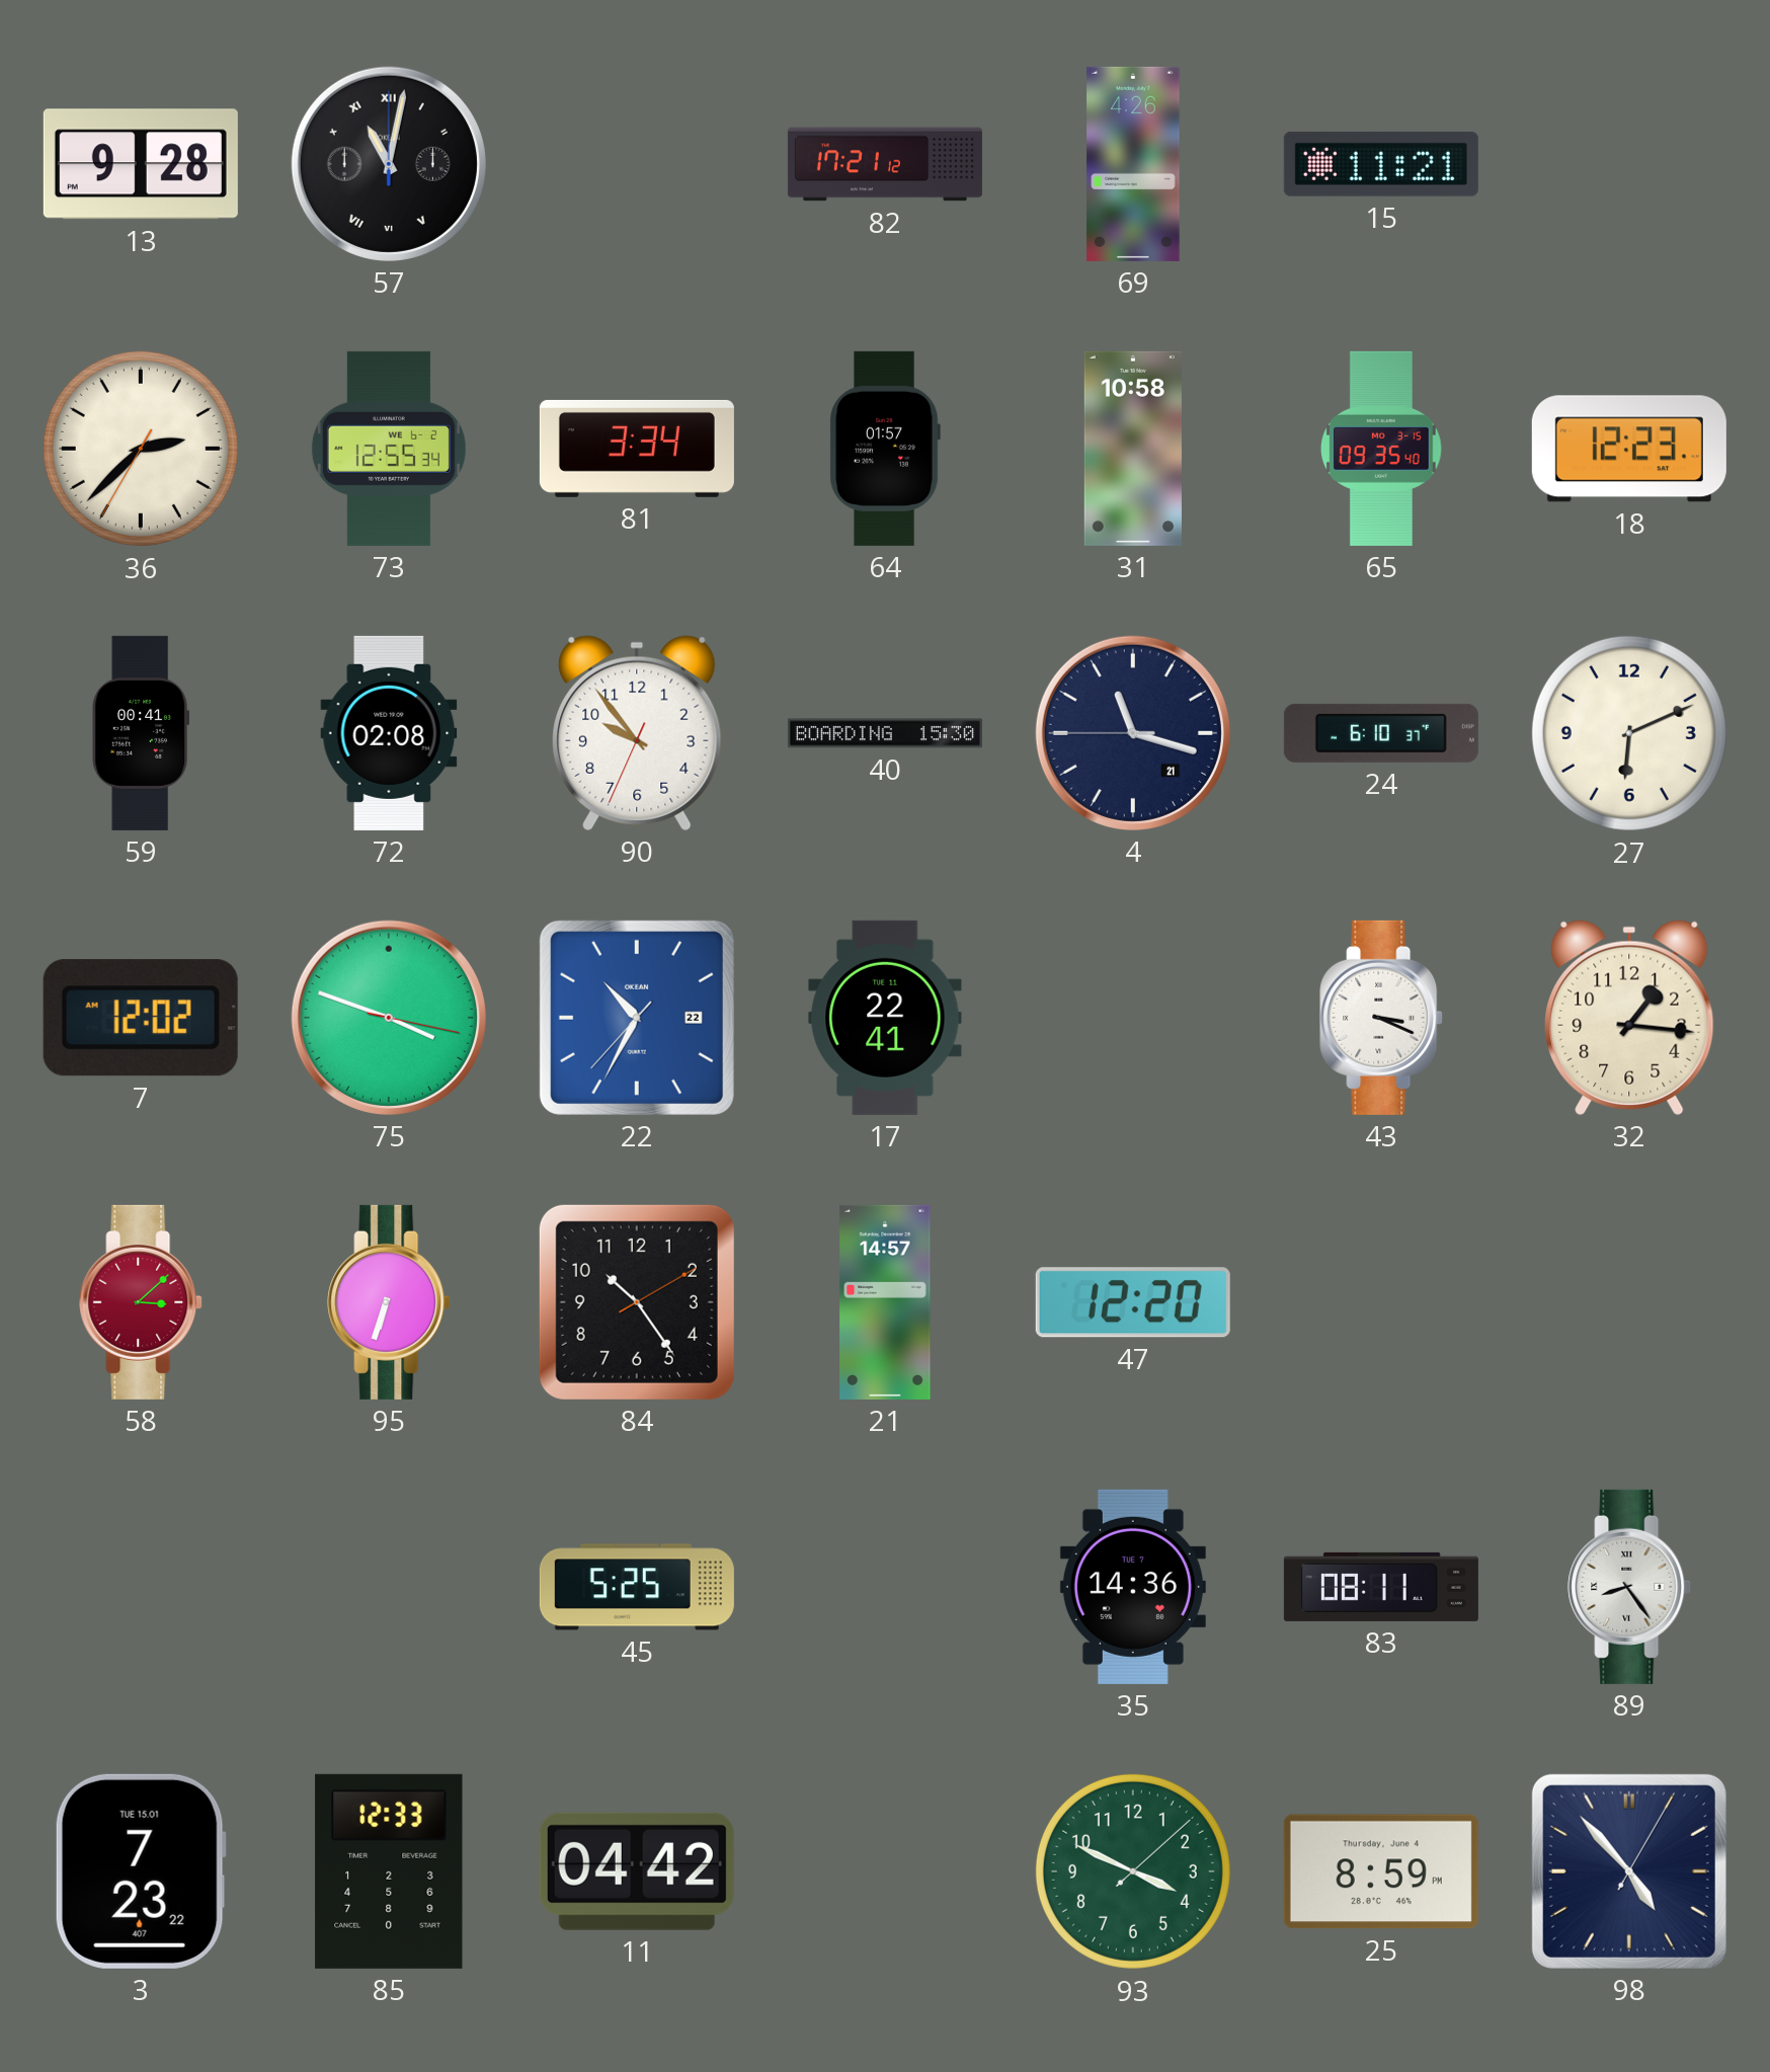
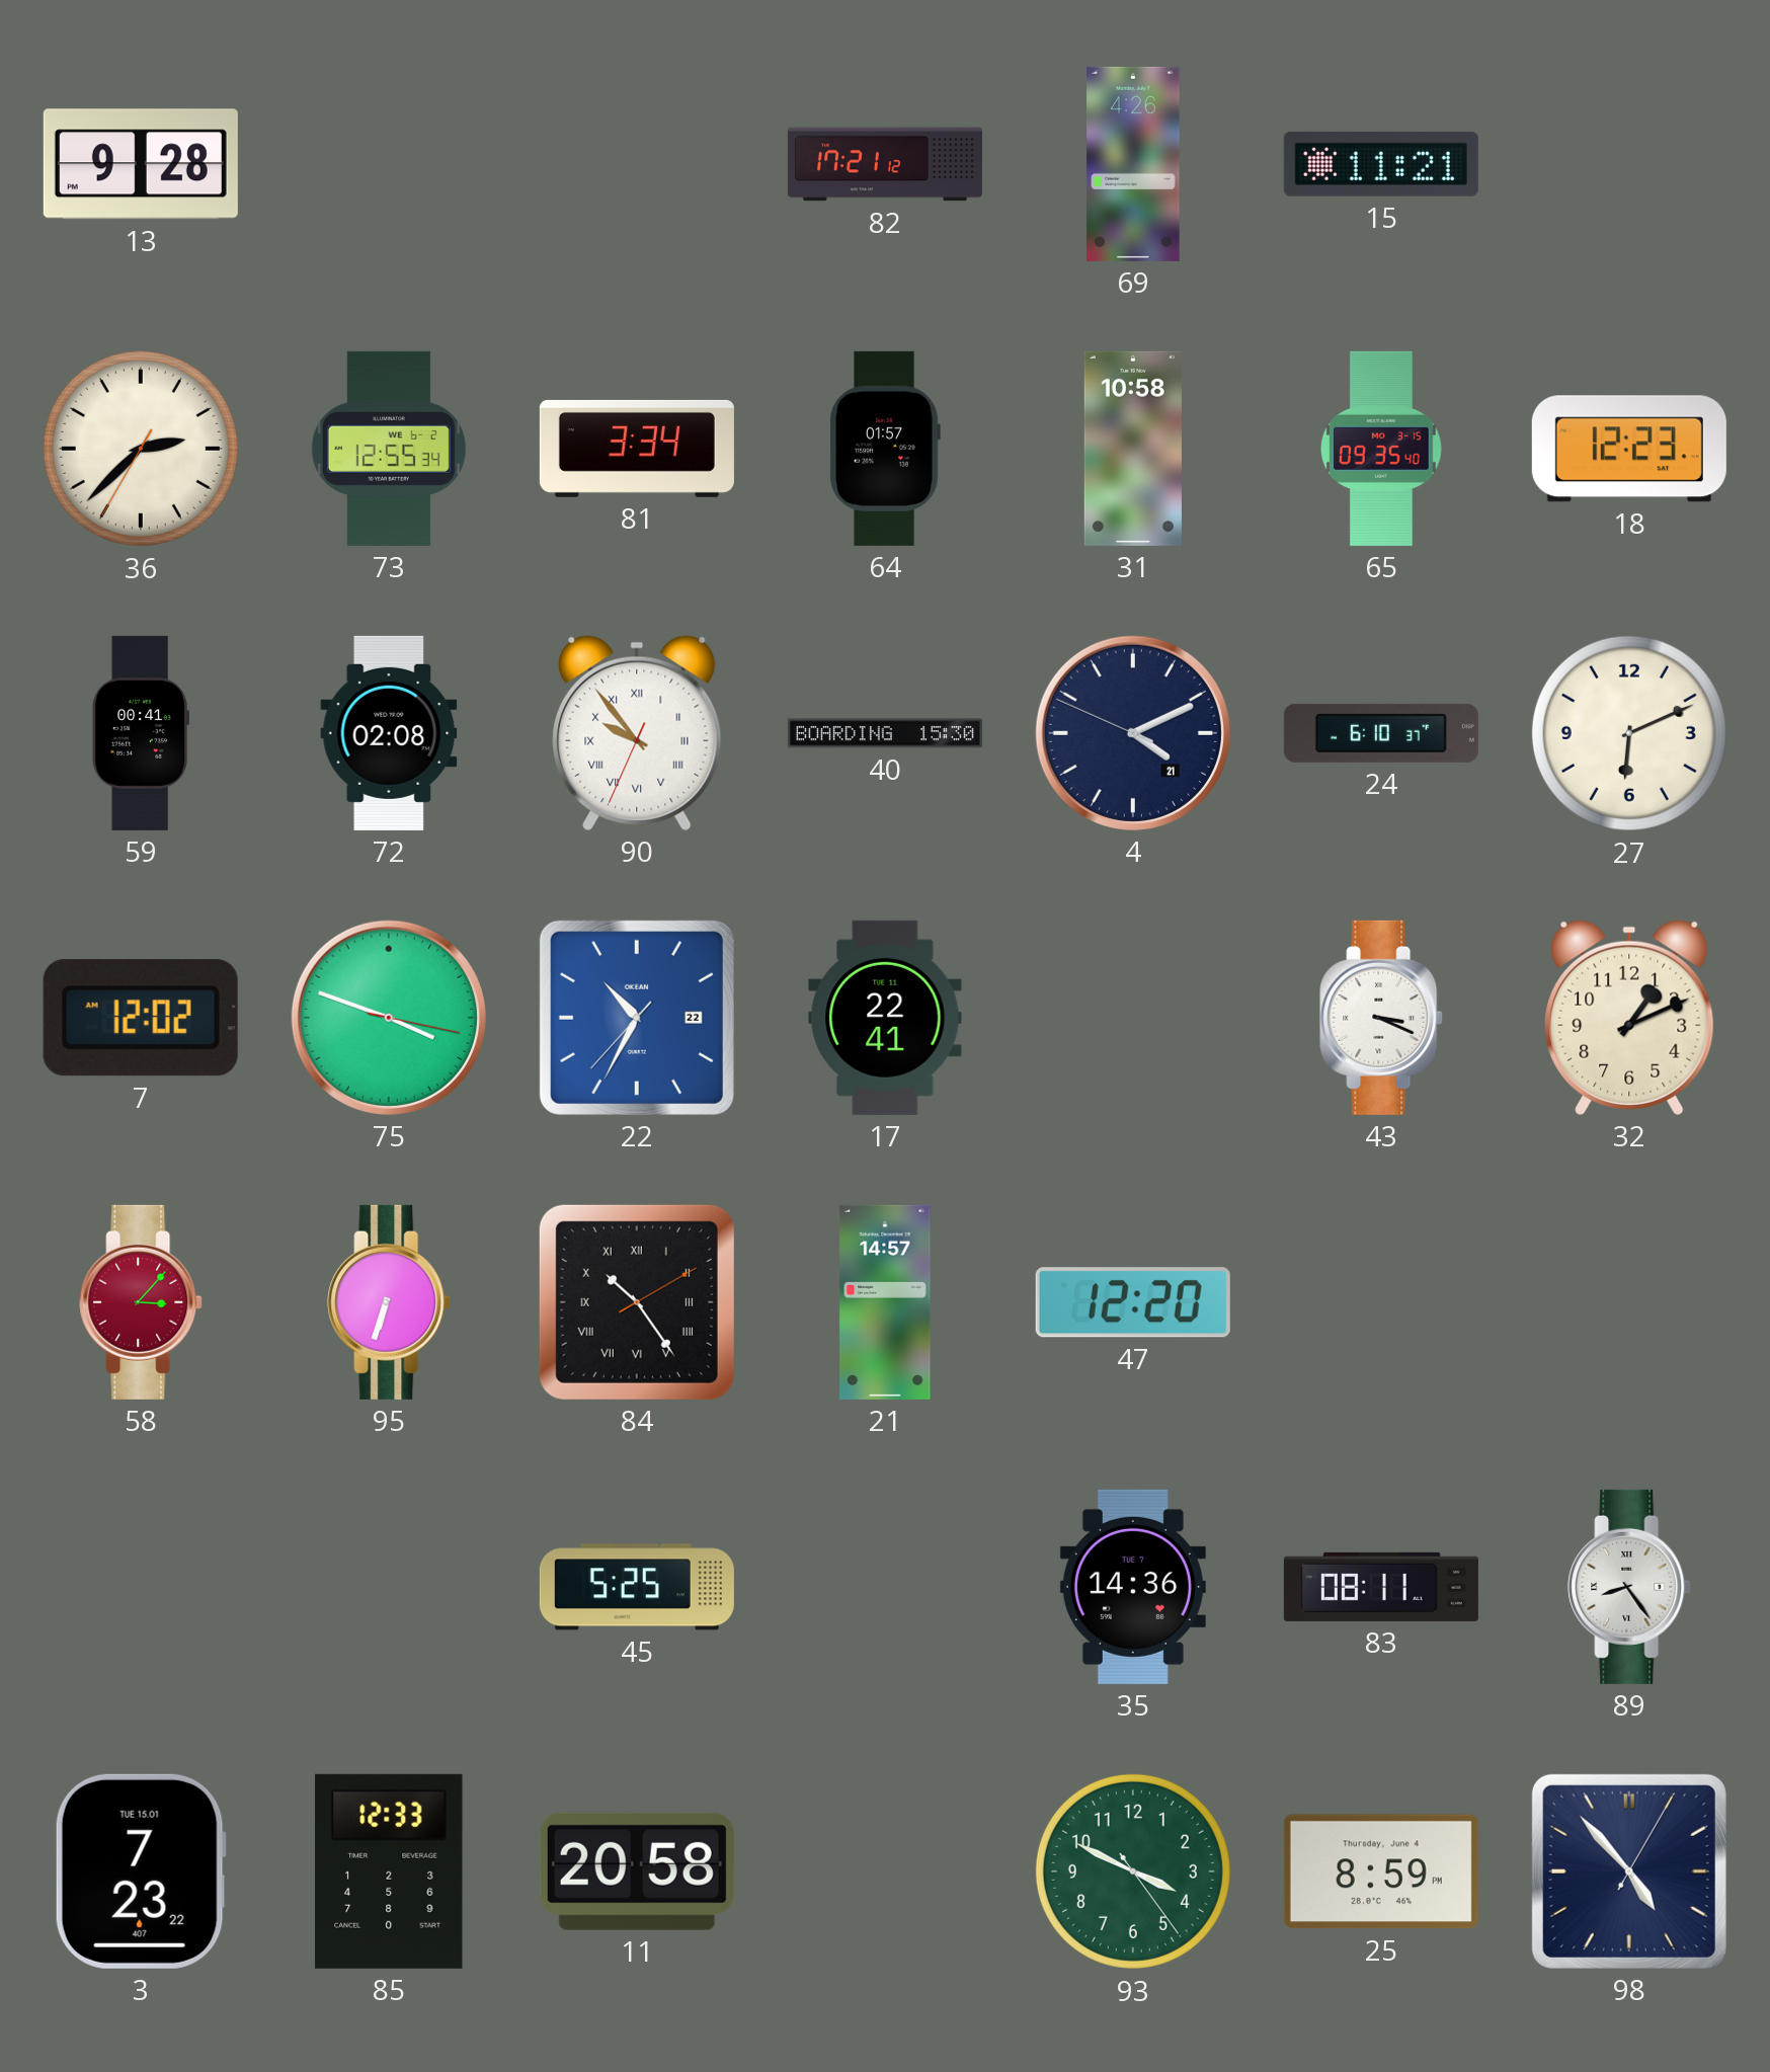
57: 11:02 -> none (389, 164)
90 numerals: Arabic -> Roman (637, 733)
4: 11:17 -> 4:10 (1133, 733)
32: 1:16 -> 1:11 (1629, 1018)
58: 3:08 -> 3:07 (141, 1302)
84 numerals: Arabic -> Roman (637, 1302)
11: 04:42 -> 20:58 (637, 1871)
93: 3:49:08 -> 3:49:24 (1133, 1871)
